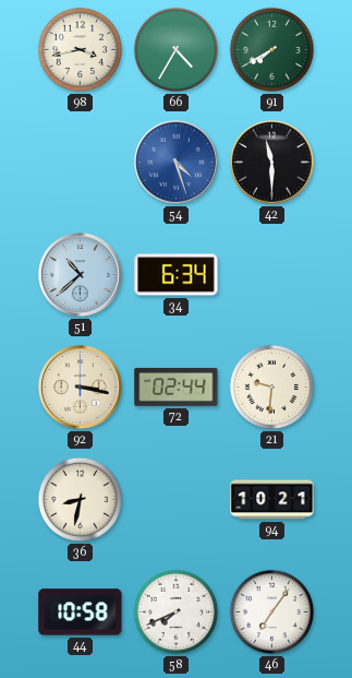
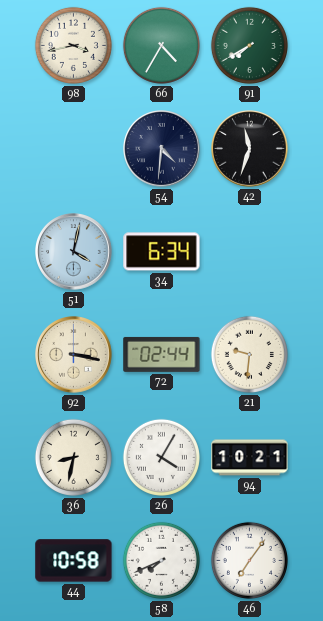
54: 4:27 -> 4:31 (162, 149)
54 dial: blue -> navy (162, 149)
42: 11:30 -> 11:33 (250, 149)
51: 10:38 -> 4:02 (74, 252)
26: none -> 4:05 (161, 457)
